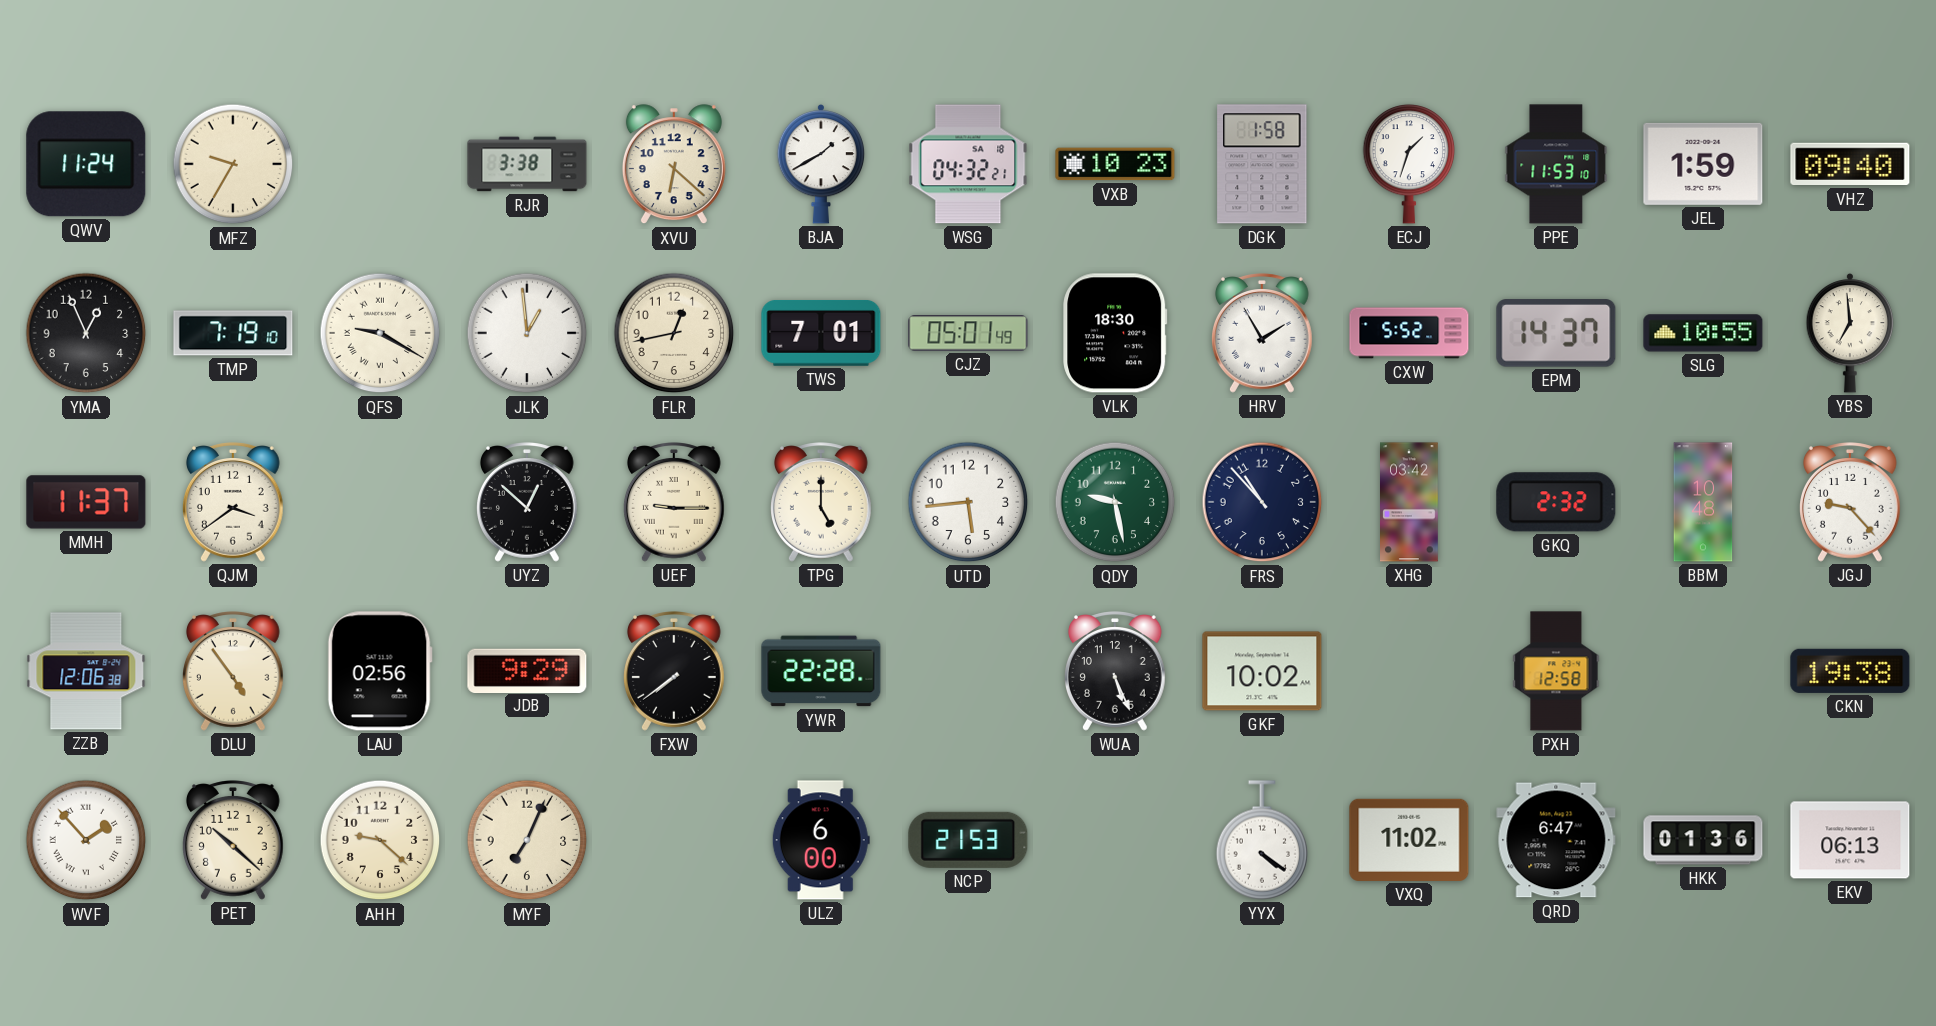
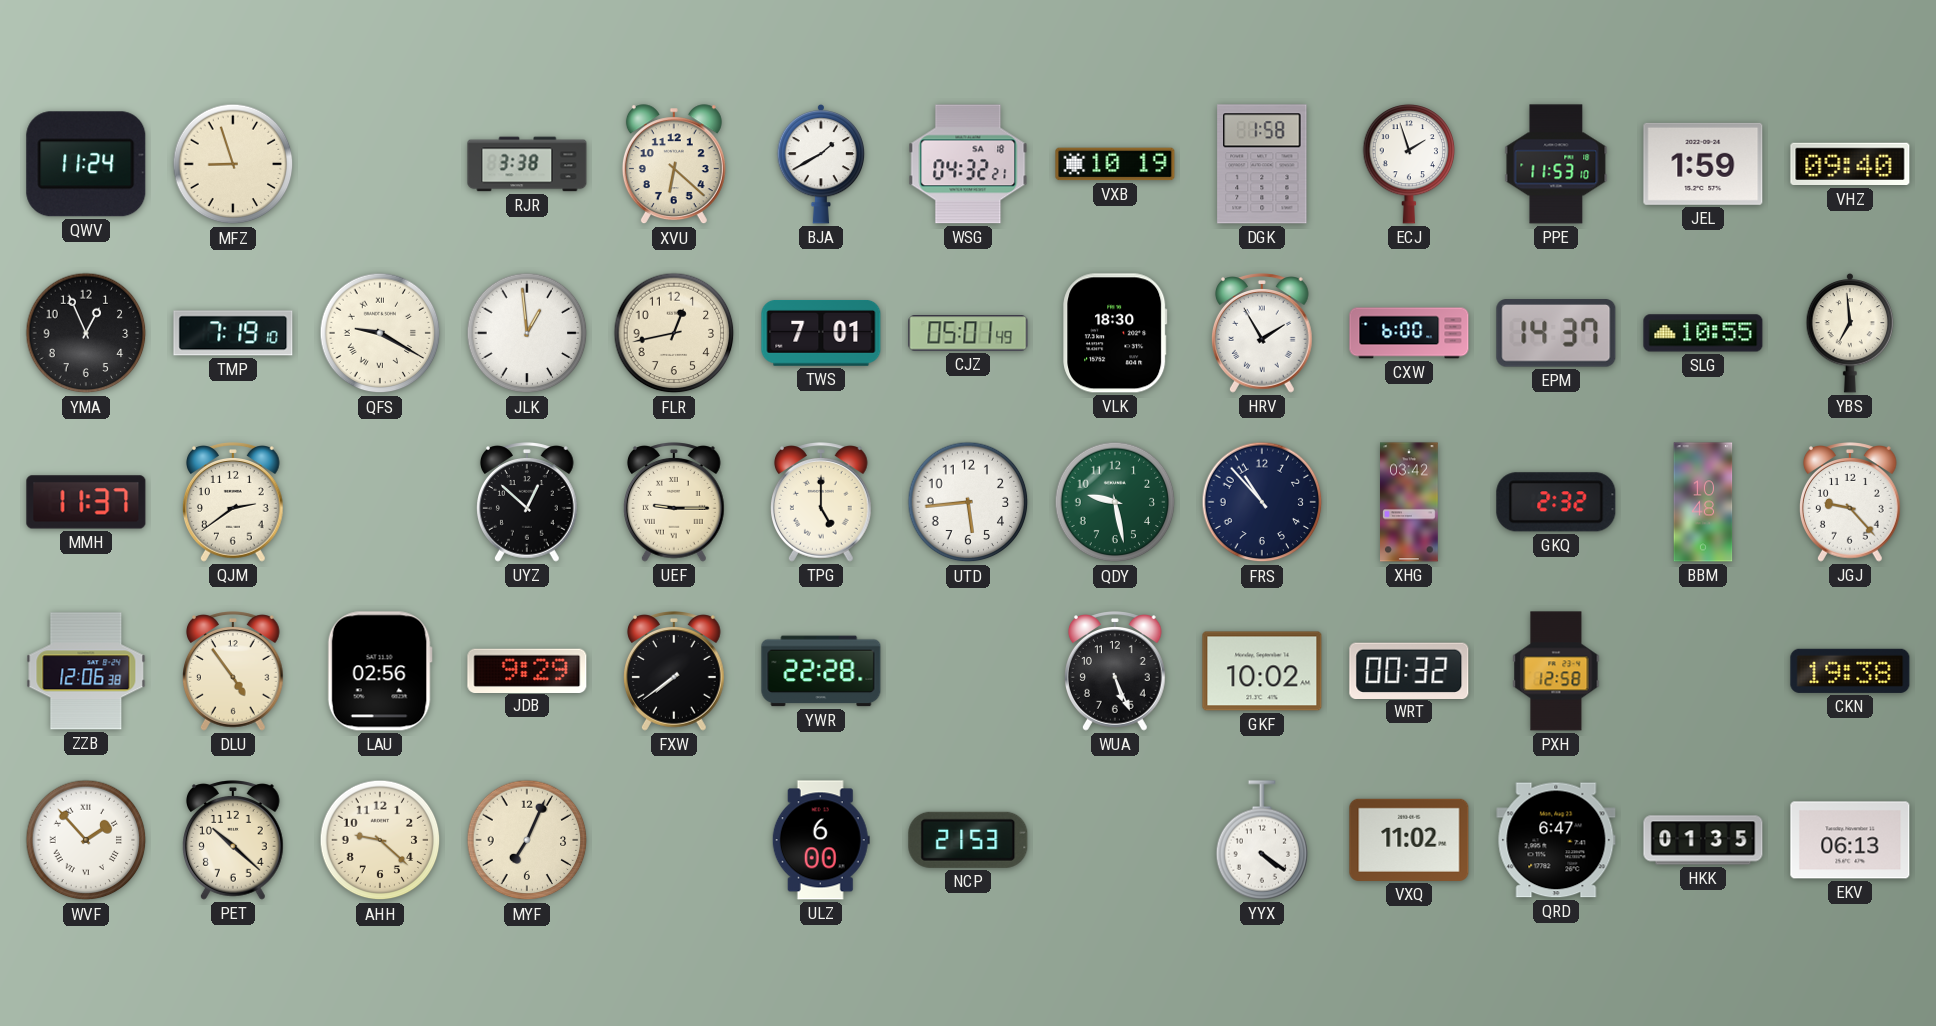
MFZ: 9:35 -> 8:57 (233, 164)
VXB: 10:23 -> 10:19 (1115, 164)
ECJ: 1:33 -> 1:57 (1409, 164)
CXW: 5:52 -> 6:00 (1409, 333)
QJM: 3:39 -> 2:39 (234, 502)
WRT: none -> 00:32 (1409, 670)
HKK: 01:36 -> 01:35 (1703, 840)
